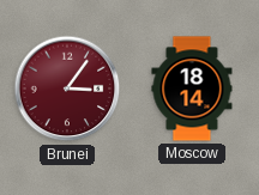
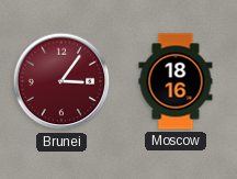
Moscow: 18:14 -> 18:16 (176, 81)
